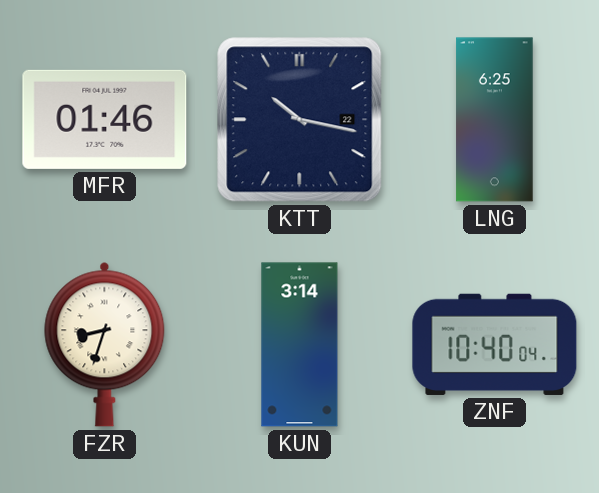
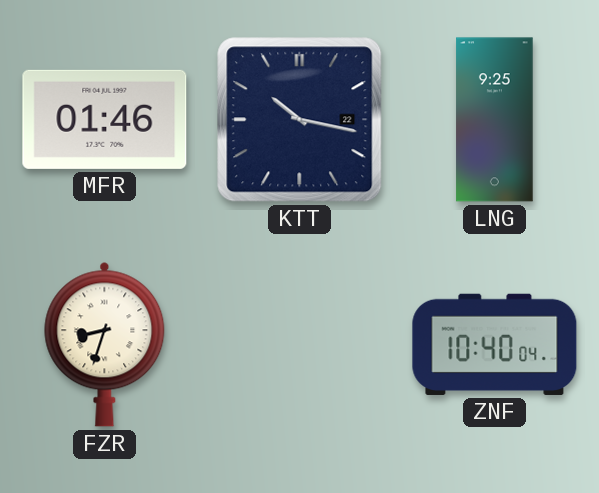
LNG: 6:25 -> 9:25 (495, 120)
KUN: 3:14 -> none (300, 345)
